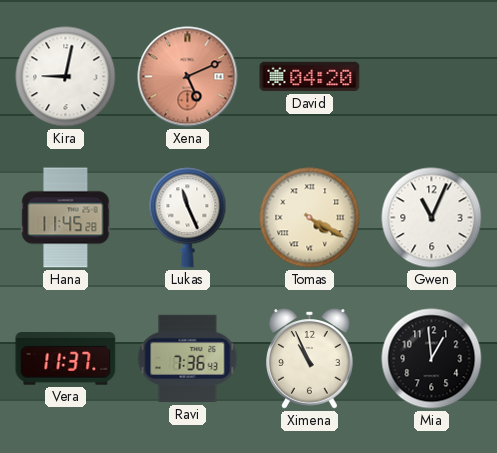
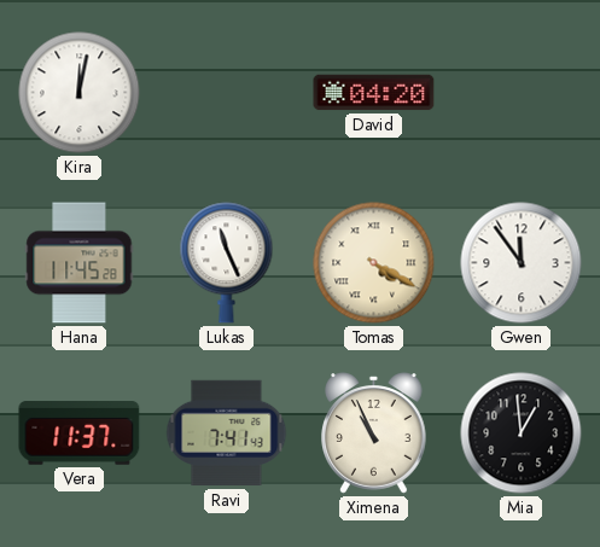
Kira: 9:02 -> 12:02 (80, 93)
Xena: 5:11 -> none (188, 77)
Gwen: 11:04 -> 11:54 (522, 263)
Ravi: 7:36 -> 7:41 (227, 433)
